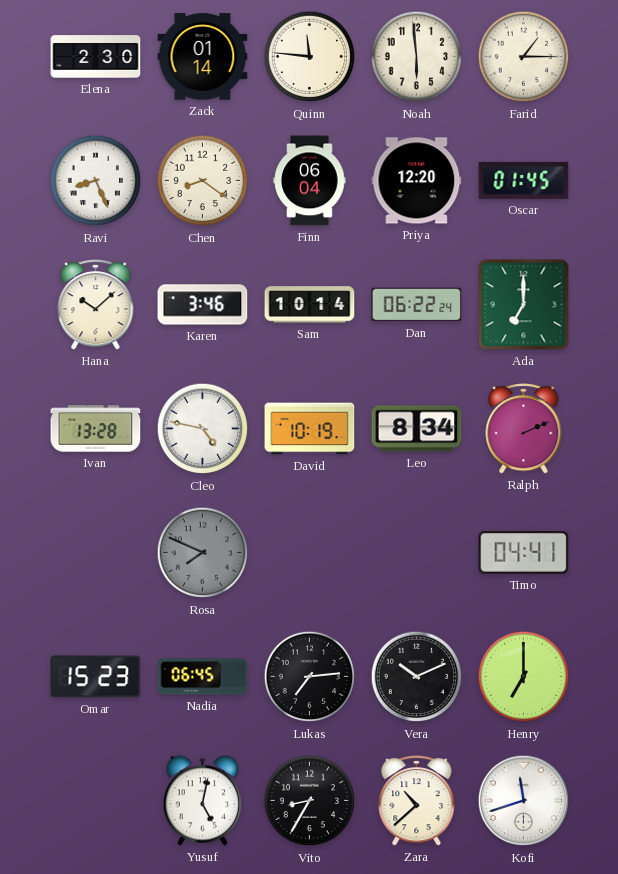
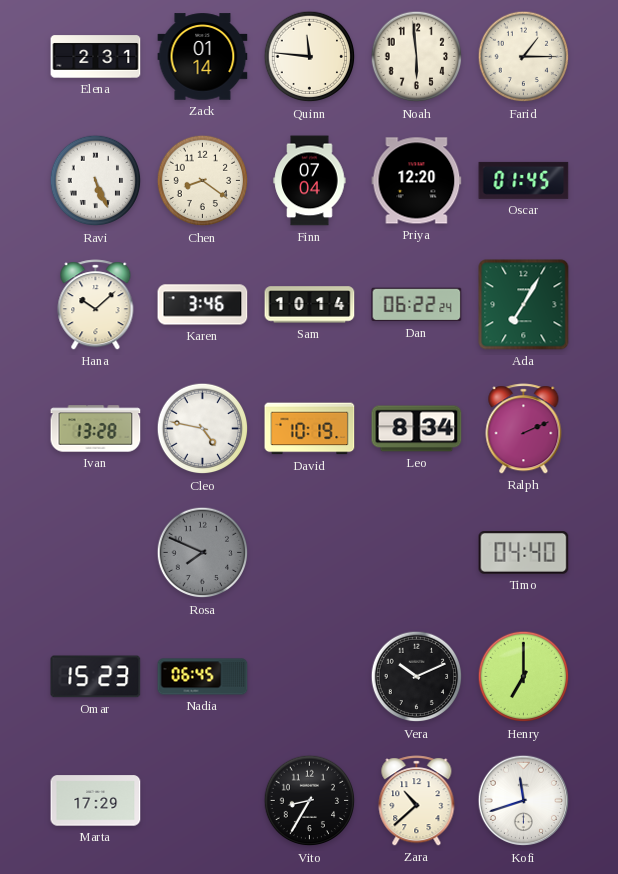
Elena: 2:30 -> 2:31 (96, 57)
Ravi: 8:26 -> 5:26 (96, 181)
Finn: 06:04 -> 07:04 (310, 181)
Ada: 7:00 -> 7:05 (524, 305)
Timo: 04:41 -> 04:40 (524, 553)
Lukas: 7:14 -> none (310, 677)
Marta: none -> 17:29 (96, 801)
Yusuf: 5:02 -> none (203, 801)
